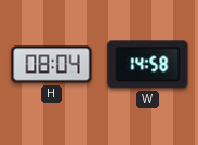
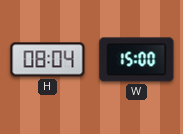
W: 14:58 -> 15:00 (137, 60)
